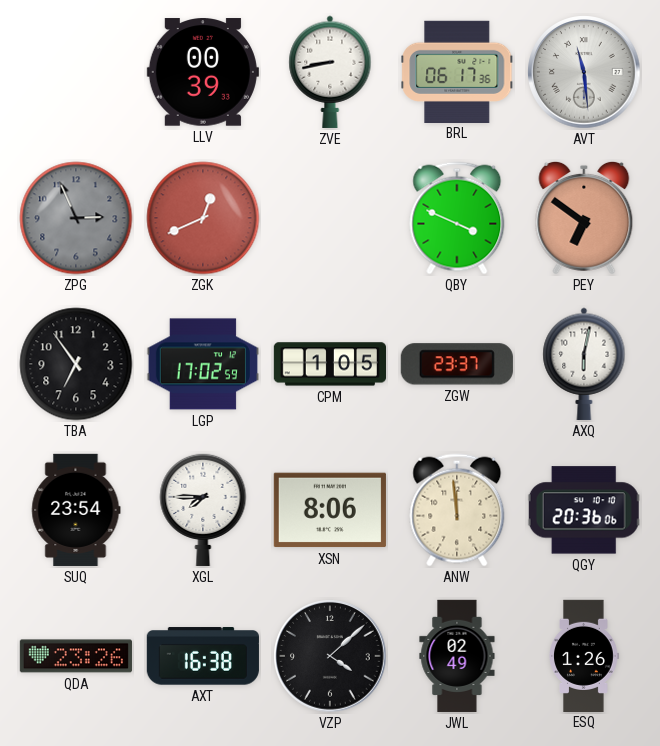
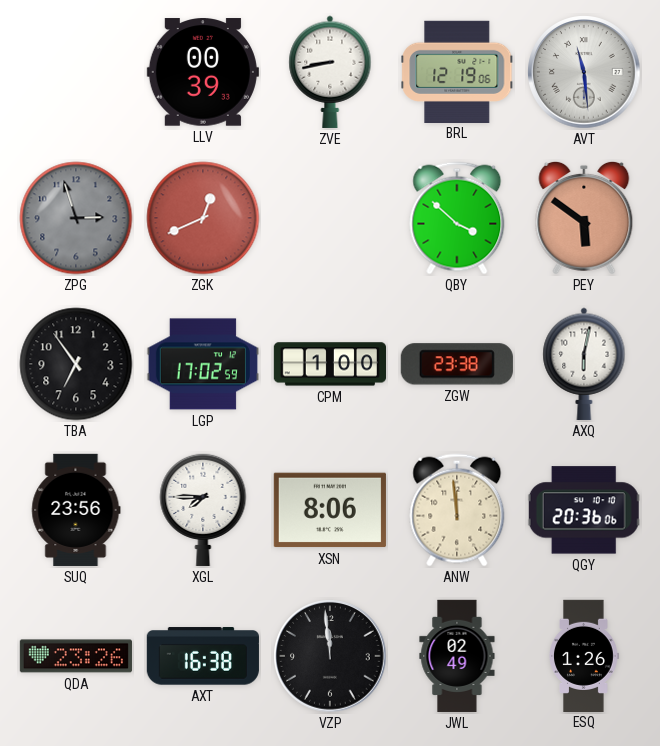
BRL: 06:17 -> 12:19 (457, 71)
ZPG: 2:56 -> 2:57 (76, 218)
QBY: 3:49 -> 3:52 (457, 218)
PEY: 6:51 -> 5:51 (584, 218)
CPM: 1:05 -> 1:00 (329, 364)
ZGW: 23:37 -> 23:38 (457, 364)
SUQ: 23:54 -> 23:56 (76, 510)
VZP: 4:08 -> 11:59 (330, 656)
